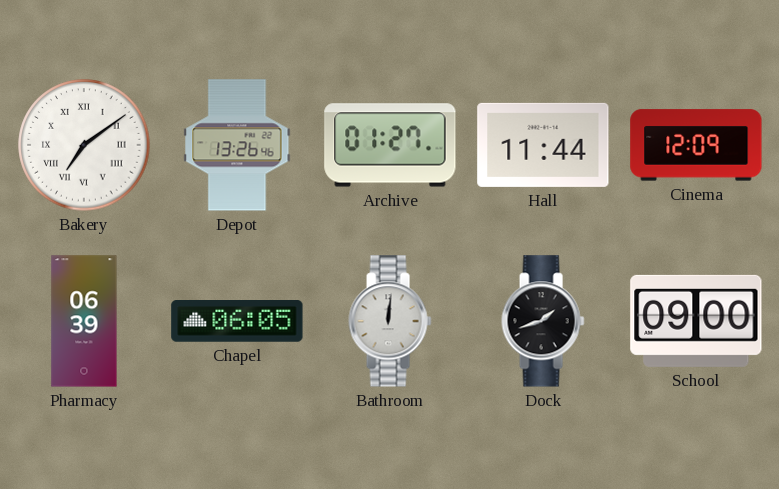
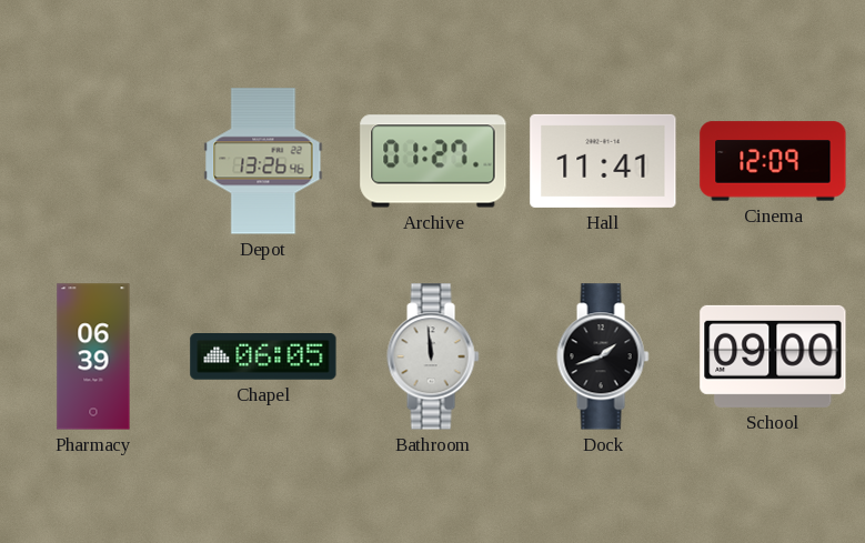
Bakery: 7:09 -> none (84, 145)
Hall: 11:44 -> 11:41 (603, 161)
Bathroom: 12:01 -> 11:59 (433, 356)
